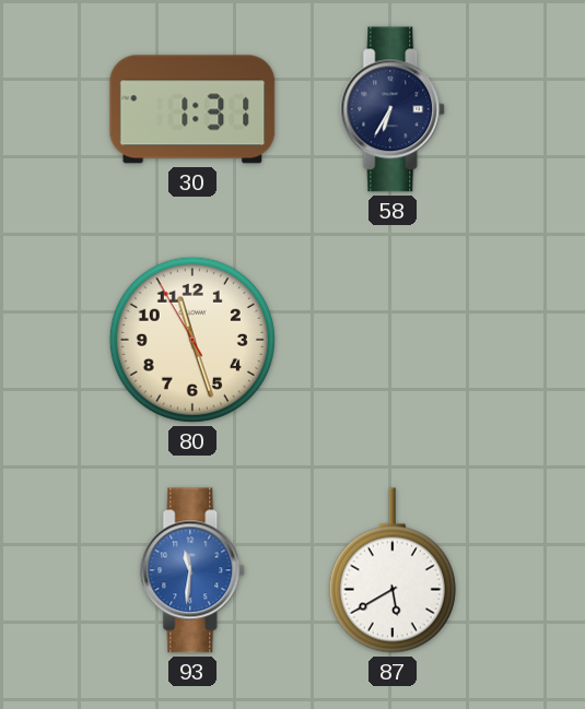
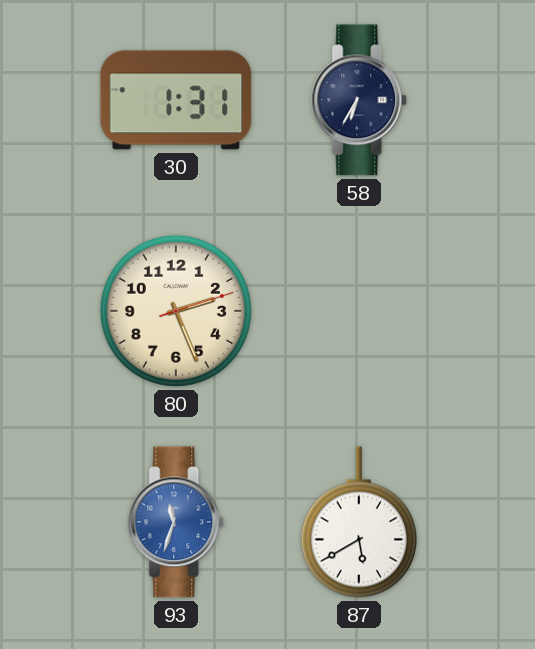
80: 11:26 -> 2:26 (176, 311)
93: 11:31 -> 11:33 (177, 522)
